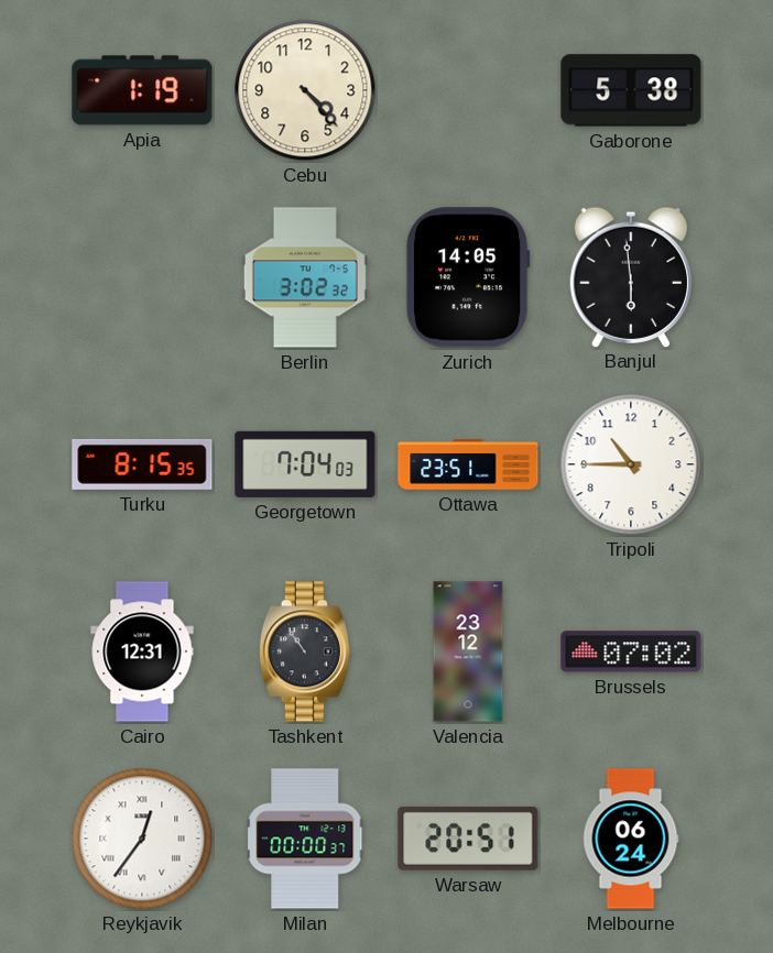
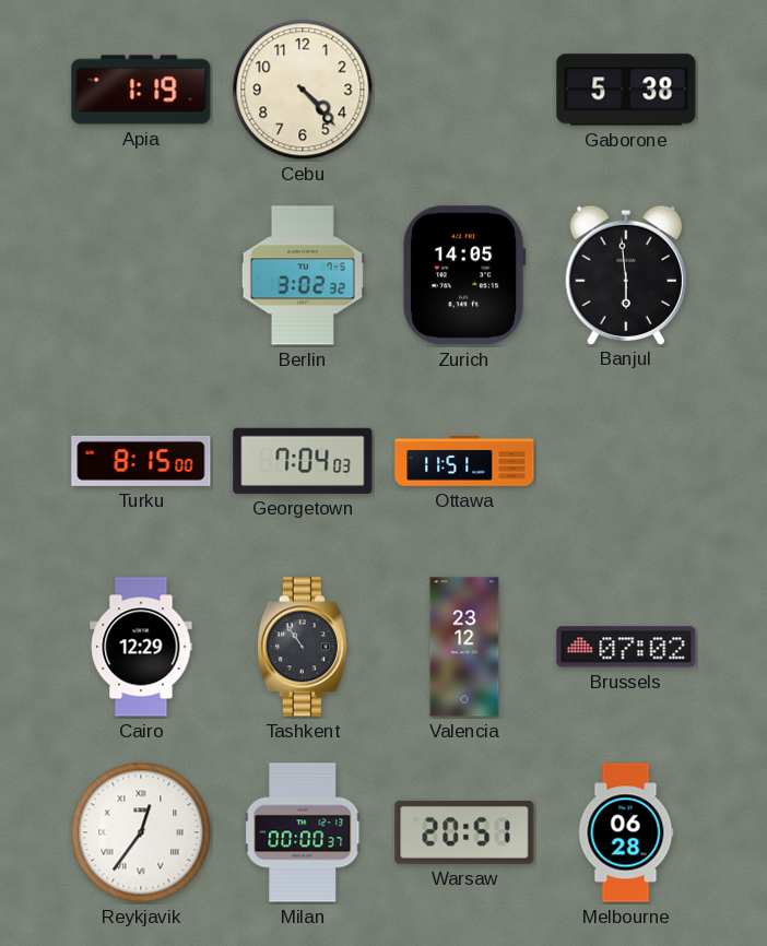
Turku: 8:15:35 -> 8:15:00 (141, 461)
Ottawa: 23:51 -> 11:51 (464, 461)
Tripoli: 10:45 -> none (631, 464)
Cairo: 12:31 -> 12:29 (141, 647)
Melbourne: 06:24 -> 06:28 (626, 832)
